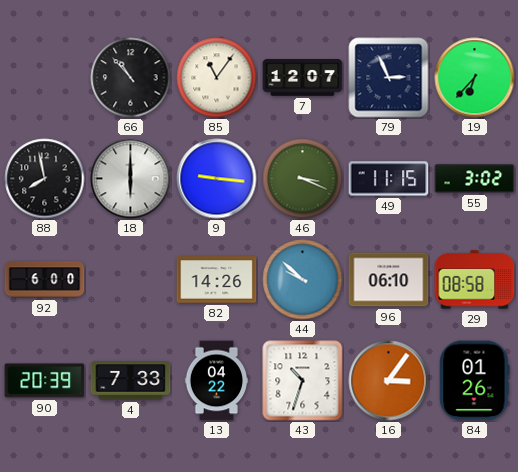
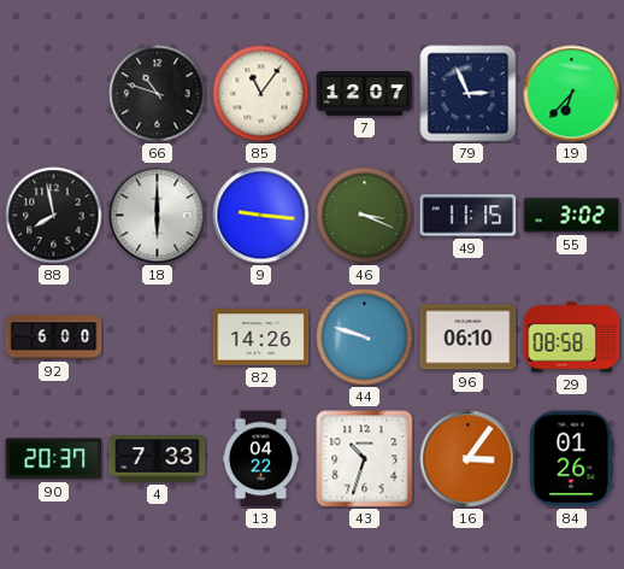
66: 10:53 -> 10:48 (158, 94)
44: 9:52 -> 9:48 (365, 338)
90: 20:39 -> 20:37 (54, 459)
